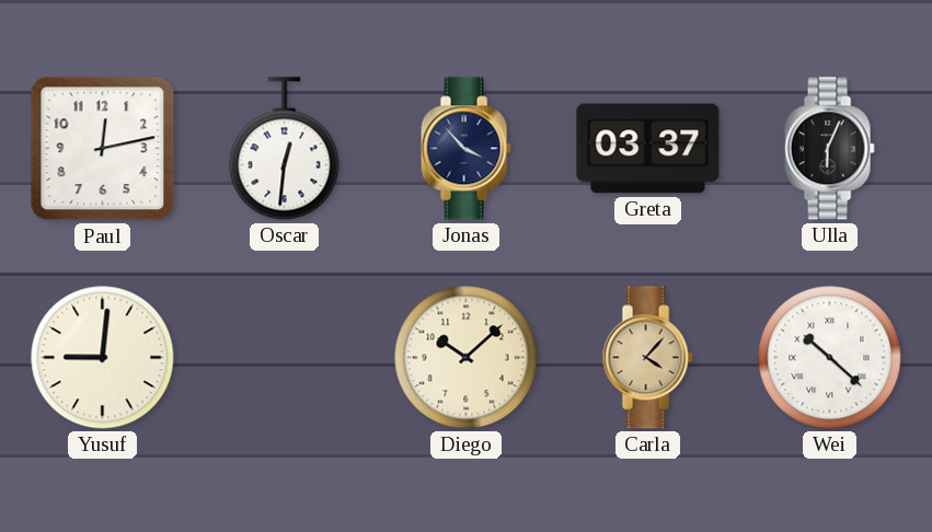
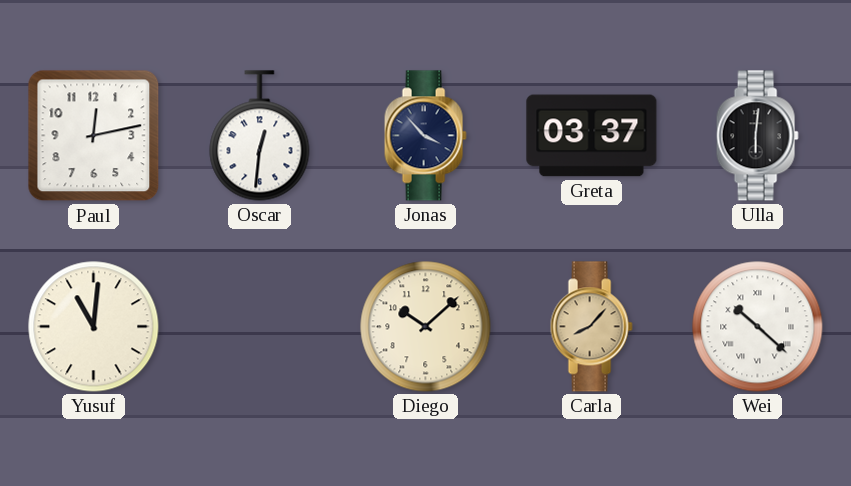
Ulla: 6:04 -> 6:01 (757, 136)
Yusuf: 9:01 -> 11:01 (94, 327)
Carla: 4:07 -> 8:07 (591, 327)
